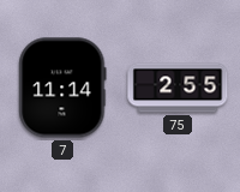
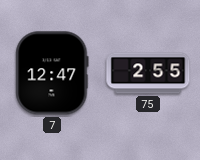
7: 11:14 -> 12:47 (52, 73)
